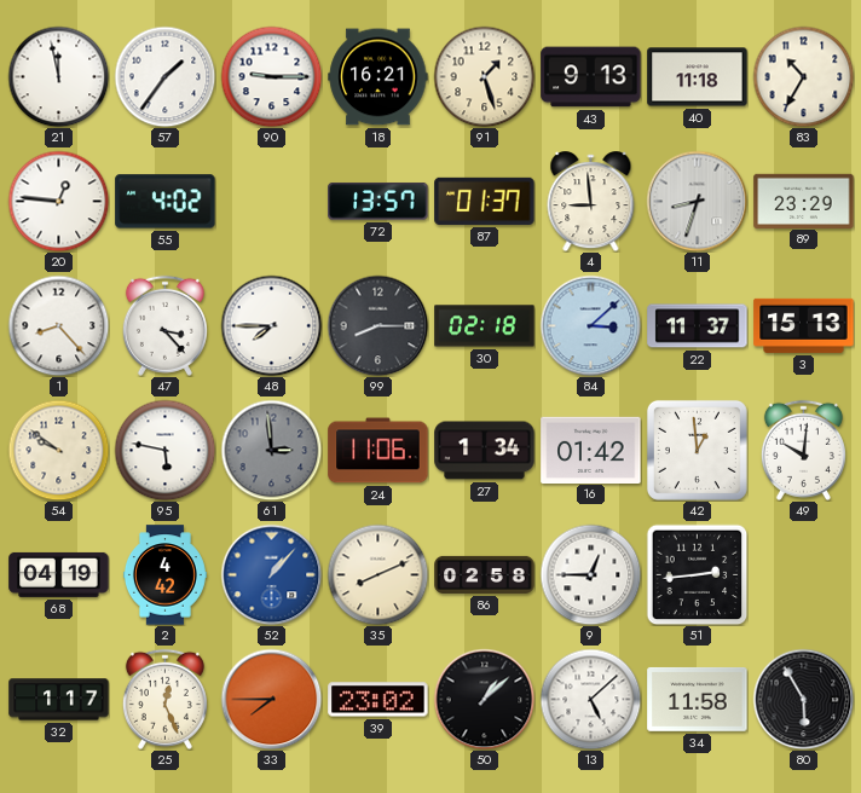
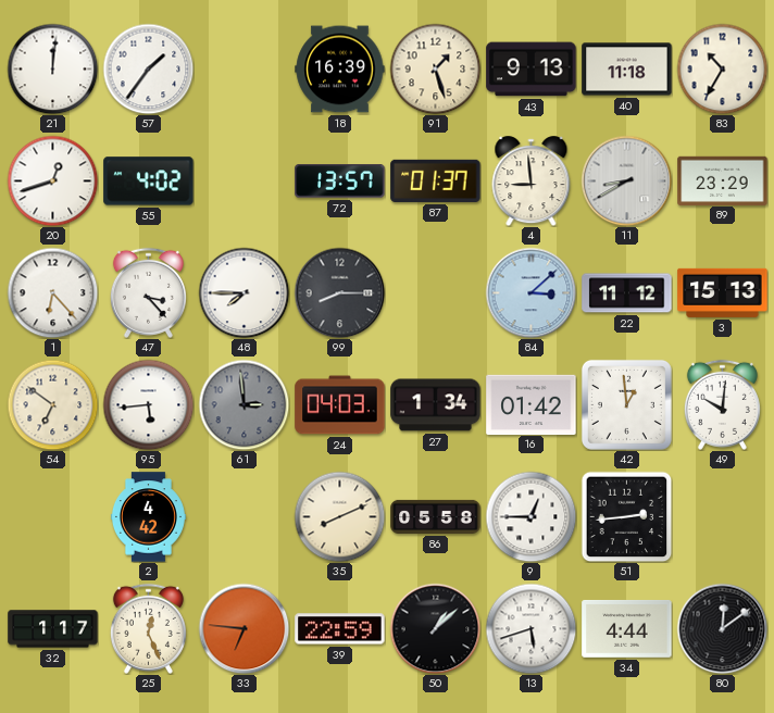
21: 11:58 -> 12:01 (52, 68)
90: 9:15 -> none (271, 76)
18: 16:21 -> 16:39 (340, 70)
20: 12:46 -> 12:42 (52, 180)
11: 8:33 -> 8:40 (626, 180)
1: 8:23 -> 6:23 (52, 292)
30: 02:18 -> none (485, 326)
22: 11:37 -> 11:12 (627, 293)
54: 9:51 -> 6:51 (52, 404)
95: 5:47 -> 5:44 (148, 404)
24: 11:06 -> 04:03 (340, 405)
68: 04:19 -> none (59, 574)
52: 1:07 -> none (271, 574)
86: 02:58 -> 05:58 (436, 516)
33: 7:45 -> 6:46 (244, 628)
39: 23:02 -> 22:59 (340, 629)
13: 5:08 -> 5:42 (530, 628)
34: 11:58 -> 4:44 (627, 628)
80: 5:55 -> 12:09 (722, 628)
